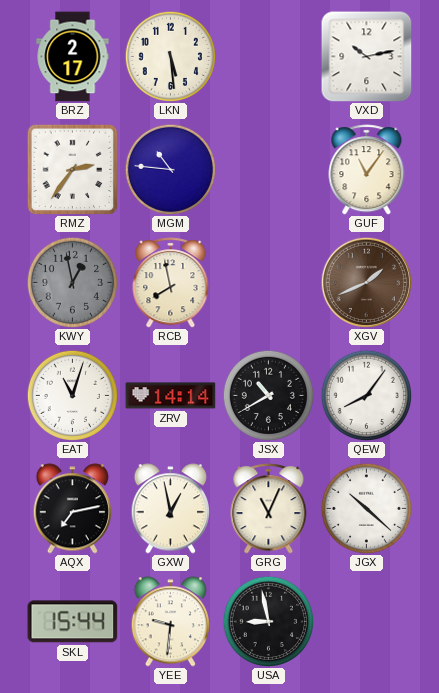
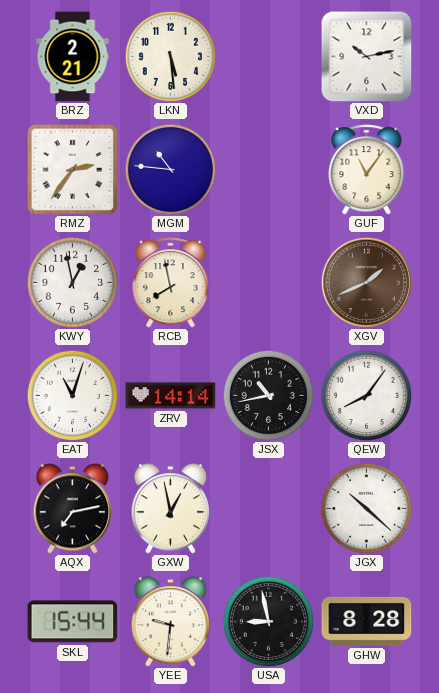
BRZ: 2:17 -> 2:21 (73, 57)
KWY dial: grey -> white (72, 282)
JSX: 10:40 -> 10:43 (268, 395)
GRG: 11:04 -> none (269, 509)
GHW: none -> 8:28 (367, 621)
